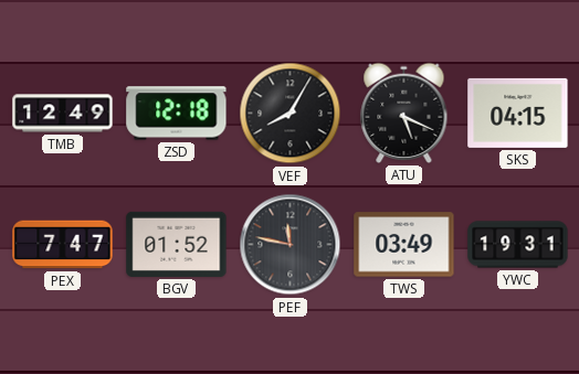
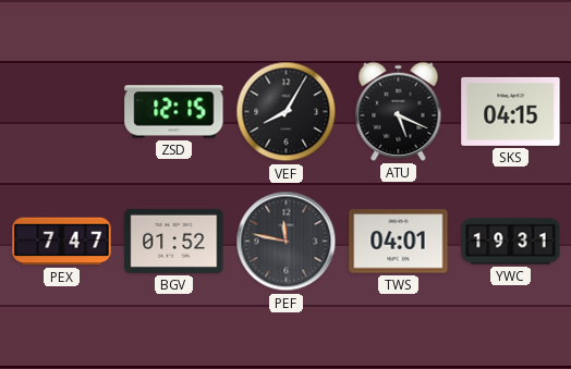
TMB: 12:49 -> none (63, 114)
ZSD: 12:18 -> 12:15 (174, 112)
TWS: 03:49 -> 04:01 (399, 242)
